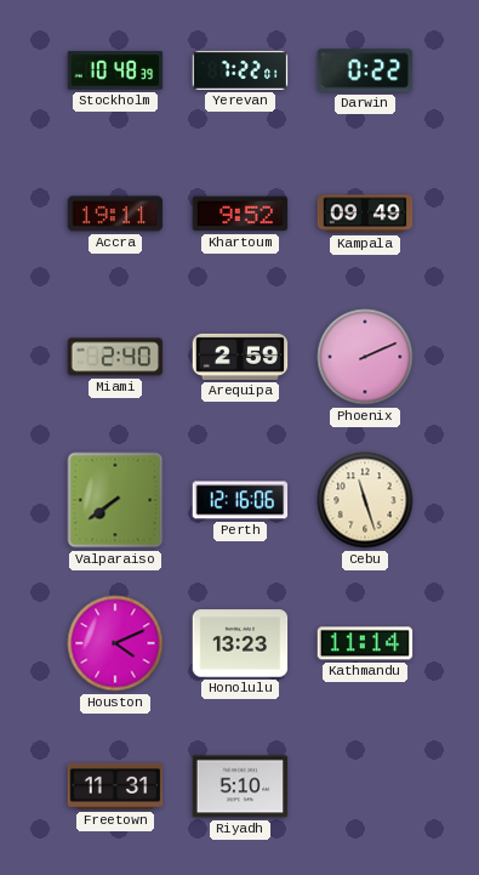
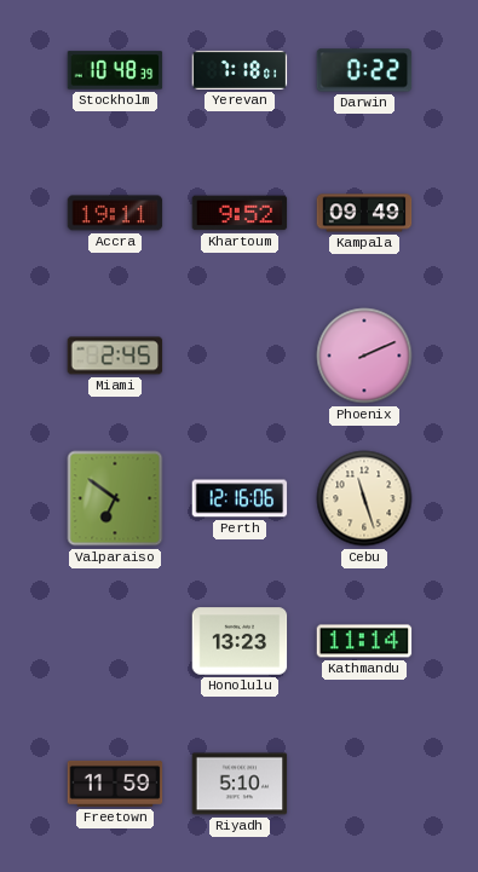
Yerevan: 7:22 -> 7:18 (240, 70)
Miami: 2:40 -> 2:45 (115, 356)
Arequipa: 2:59 -> none (240, 357)
Valparaiso: 7:39 -> 6:51 (115, 498)
Houston: 4:11 -> none (115, 643)
Freetown: 11:31 -> 11:59 (115, 784)
